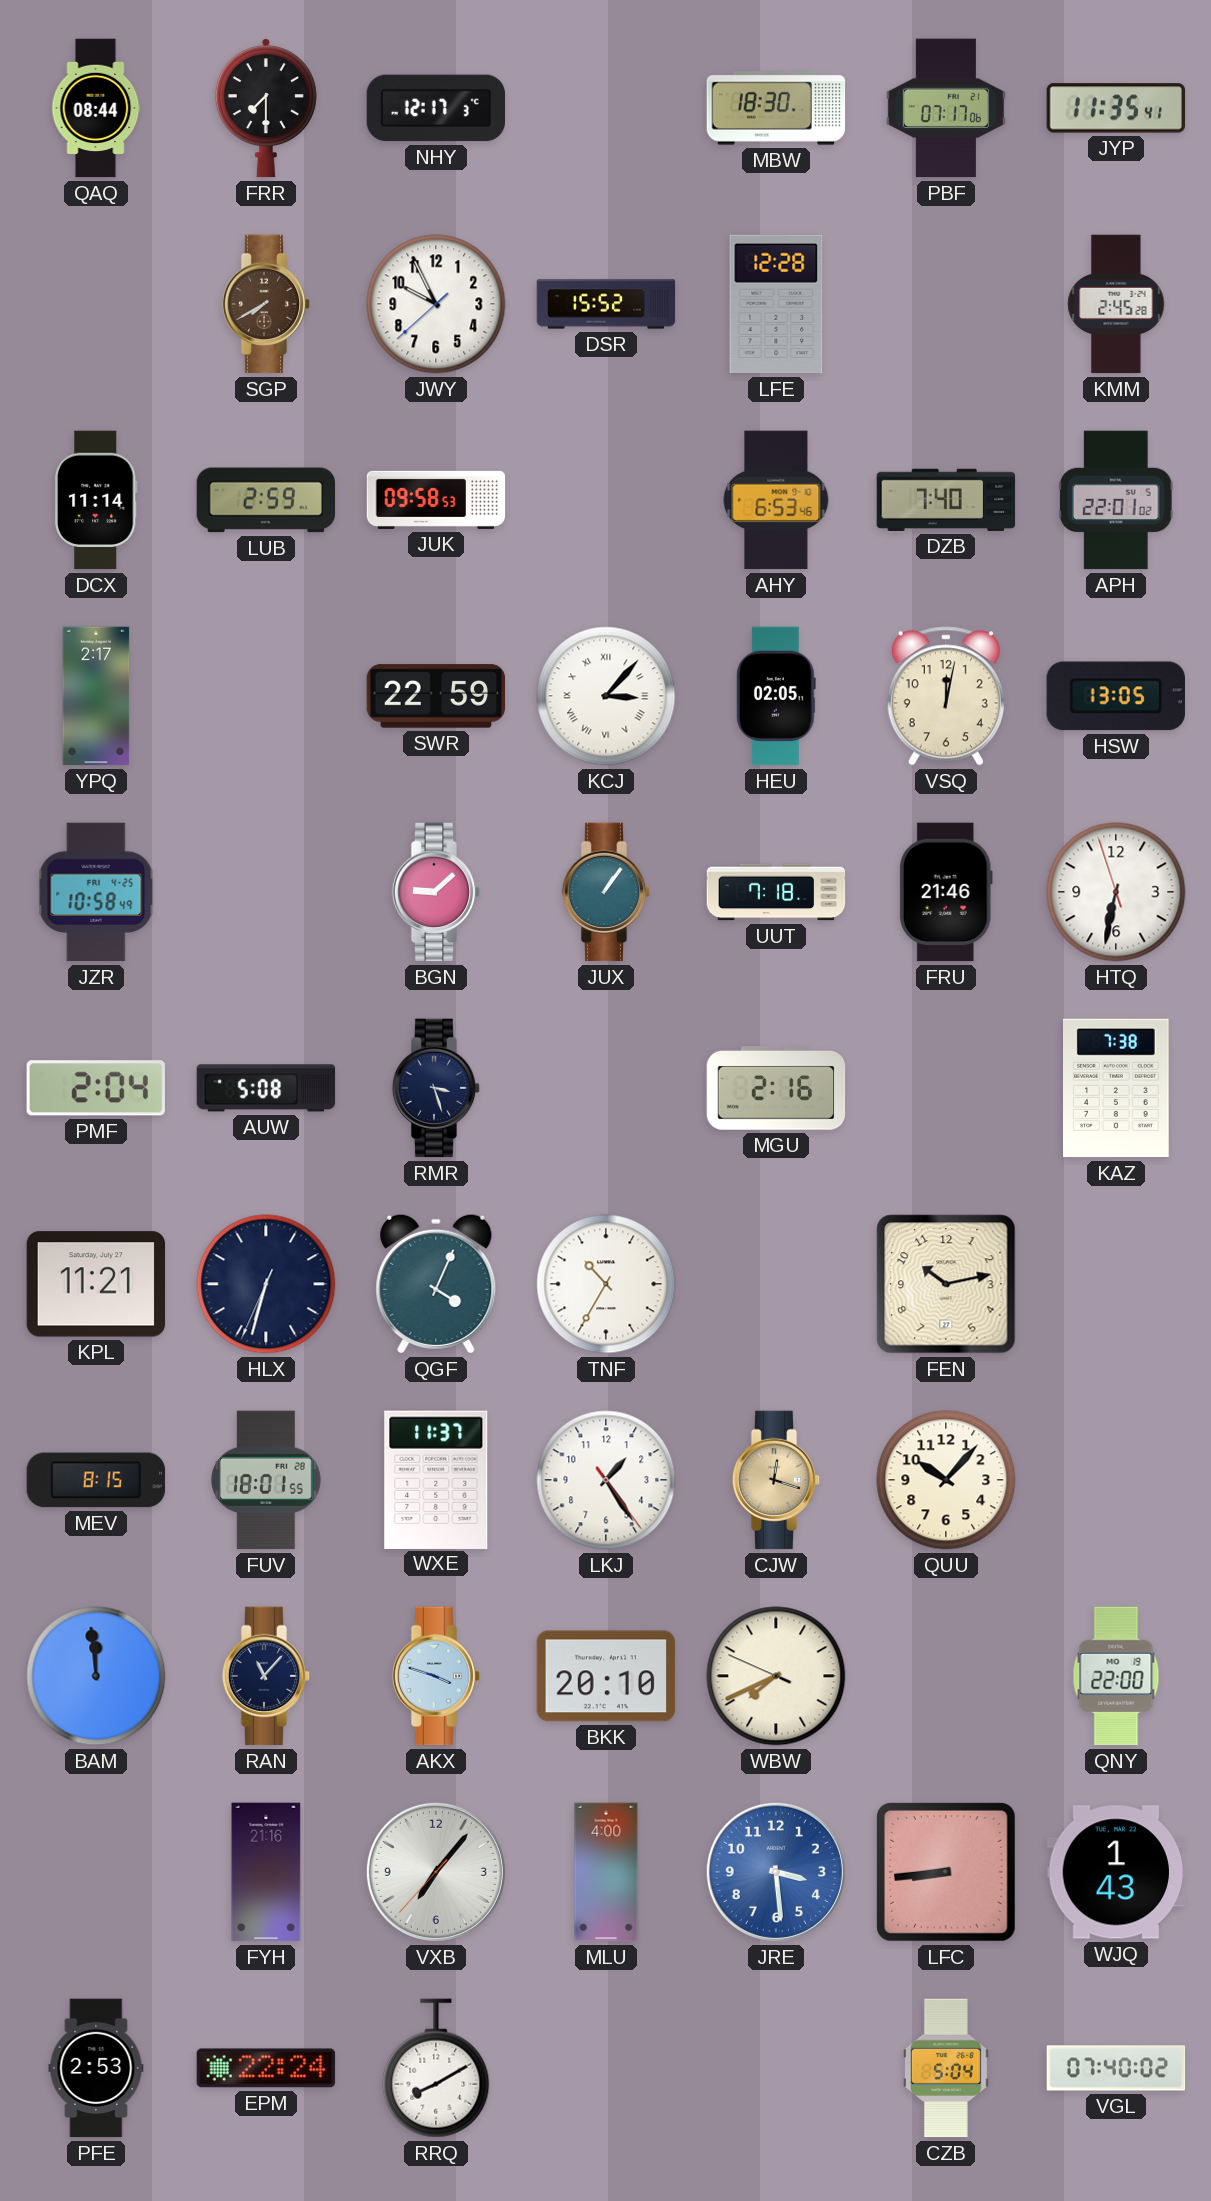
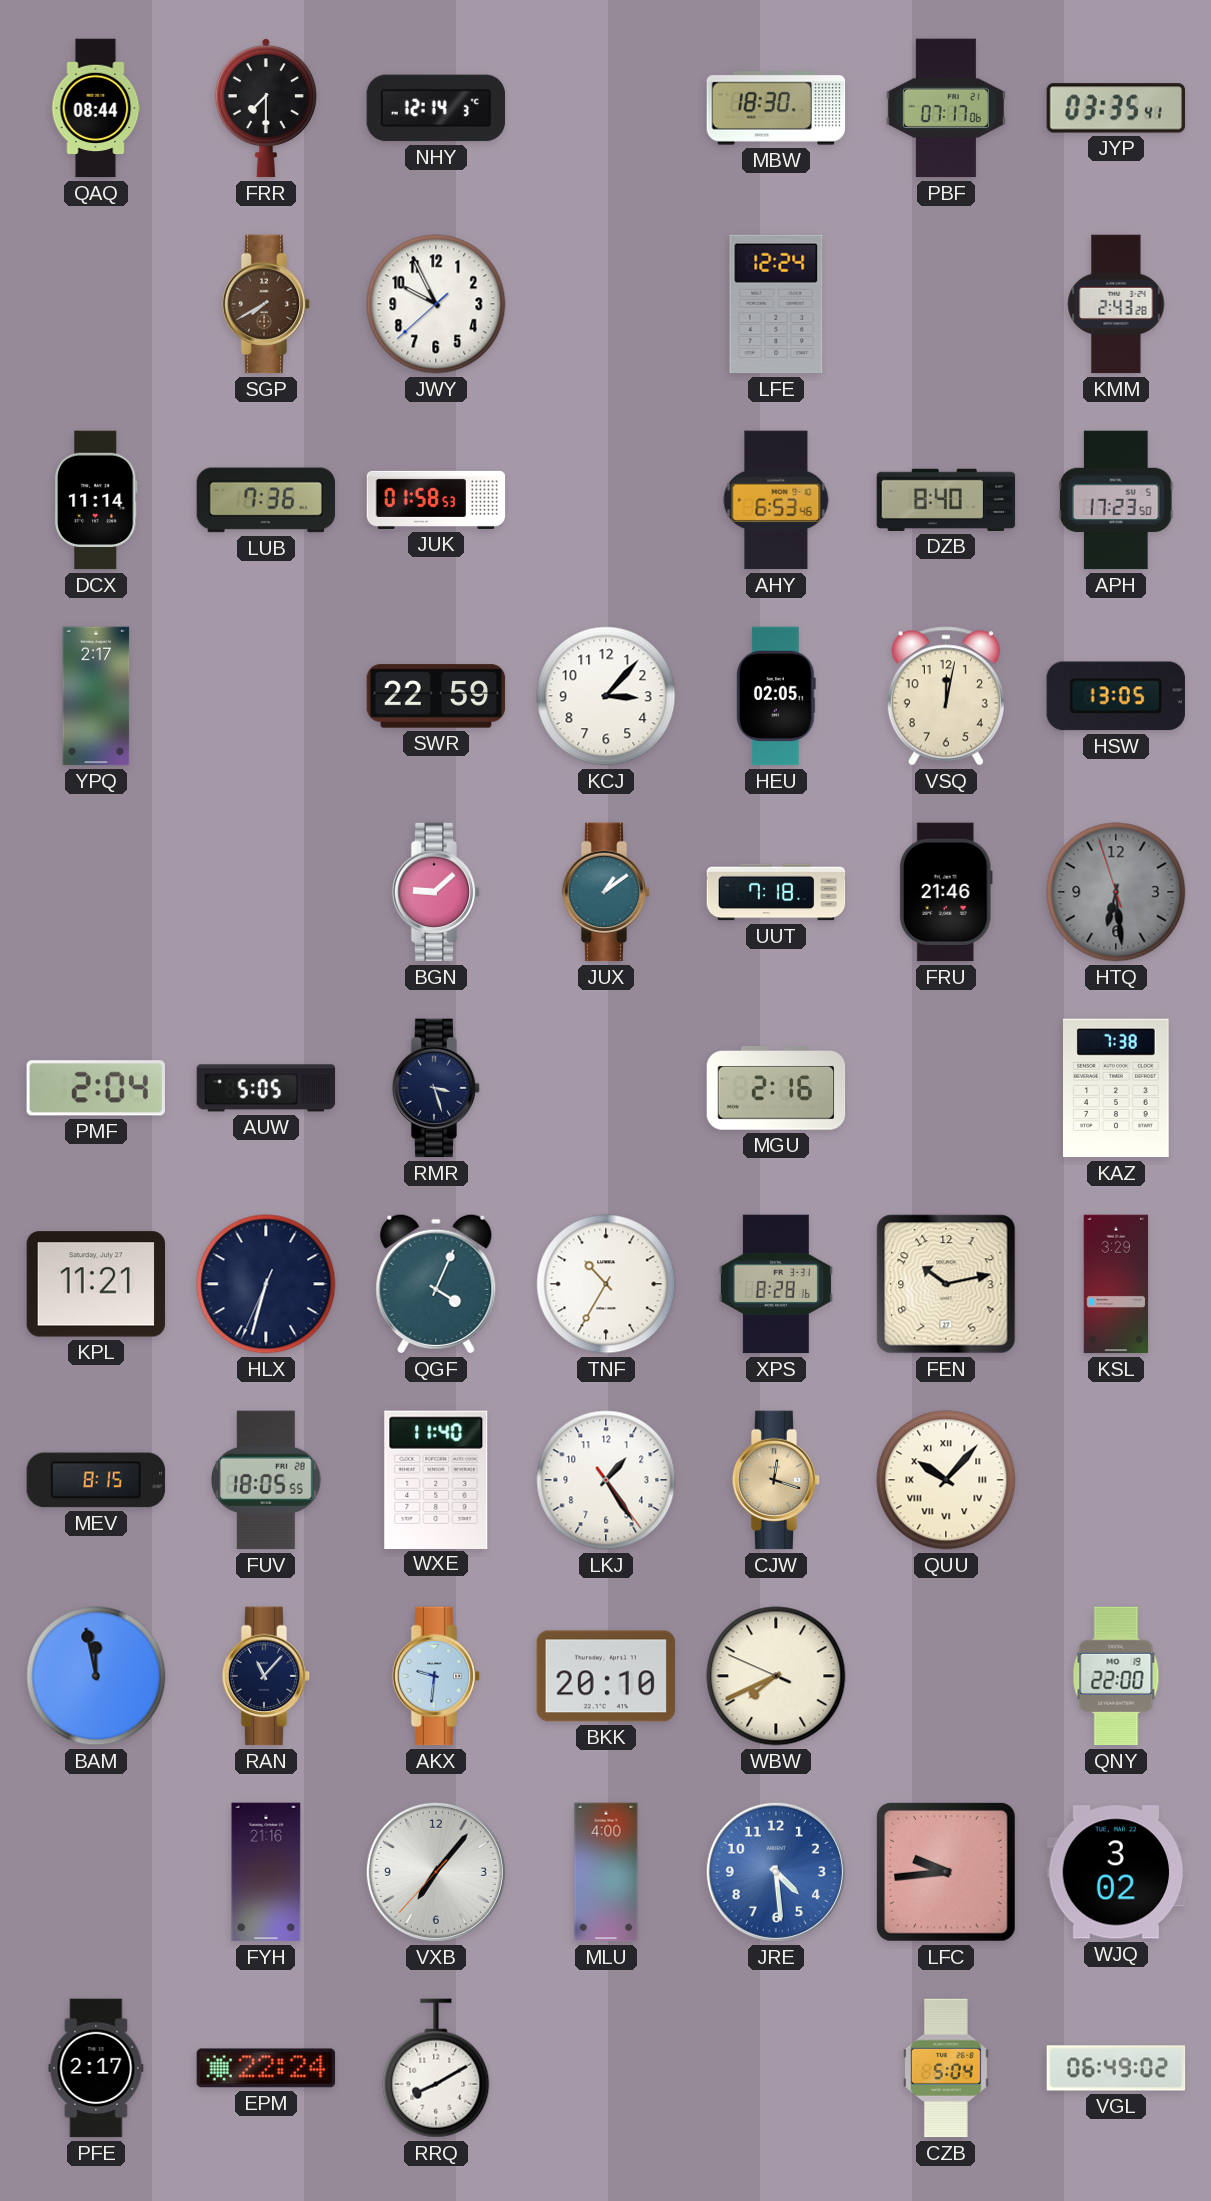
NHY: 12:17 -> 12:14 (436, 108)
JYP: 11:35 -> 03:35 (1116, 108)
DSR: 15:52 -> none (606, 304)
LFE: 12:28 -> 12:24 (776, 304)
KMM: 2:45 -> 2:43 (1116, 304)
LUB: 2:59 -> 7:36 (266, 500)
JUK: 09:58 -> 01:58 (436, 500)
DZB: 7:40 -> 8:40 (946, 500)
APH: 22:01 -> 17:23 (1116, 500)
KCJ numerals: Roman -> Arabic (606, 696)
JZR: 10:58 -> none (96, 892)
JUX: 1:06 -> 1:09 (606, 892)
HTQ: 6:31 -> 6:28 (1116, 892)
HTQ dial: white -> grey (1116, 892)
AUW: 5:08 -> 5:05 (266, 1088)
XPS: none -> 8:28 (776, 1284)
KSL: none -> 3:29 (1116, 1284)
FUV: 18:01 -> 18:05 (267, 1480)
WXE: 11:37 -> 11:40 (436, 1479)
QUU numerals: Arabic -> Roman (946, 1480)
BAM: 11:59 -> 11:58 (96, 1676)
AKX: 3:48 -> 9:31 (436, 1676)
JRE: 3:29 -> 4:29 (776, 1872)
LFC: 8:44 -> 9:44 (947, 1873)
WJQ: 1:43 -> 3:02 (1116, 1872)
PFE: 2:53 -> 2:17 (96, 2068)
VGL: 07:40 -> 06:49 (1116, 2068)
